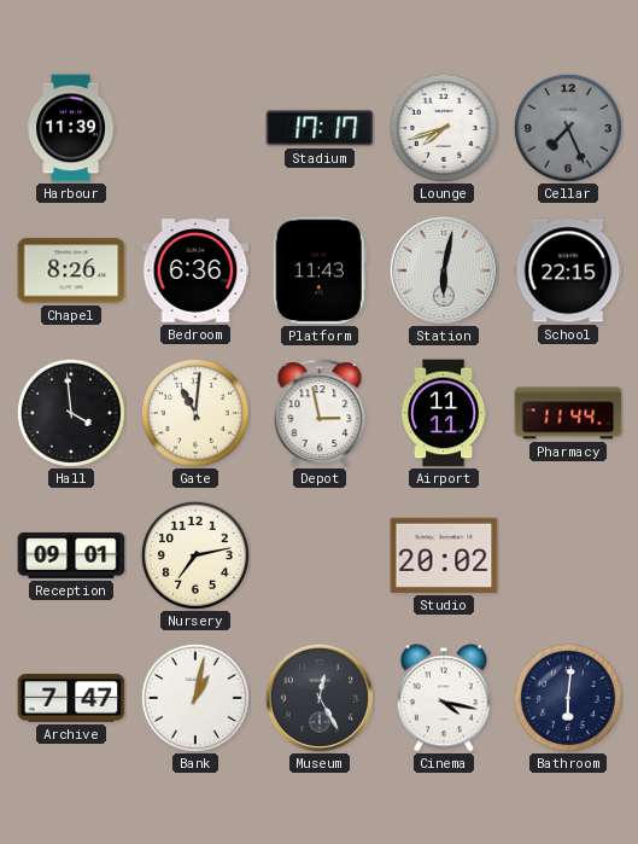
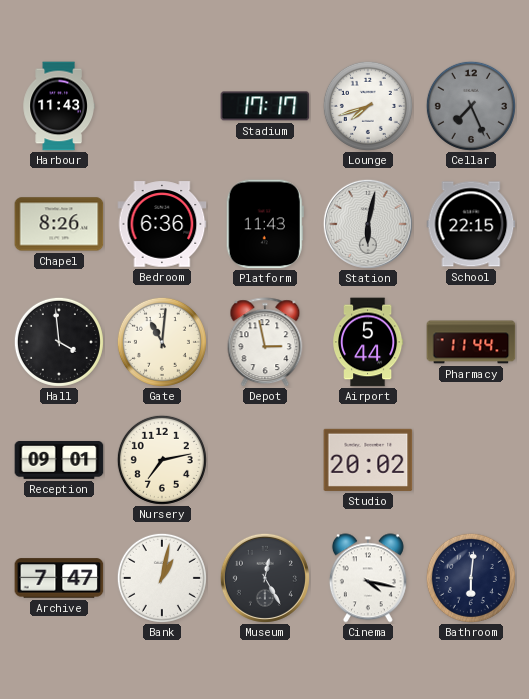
Harbour: 11:39 -> 11:43 (59, 106)
Airport: 11:11 -> 5:44 (369, 342)
